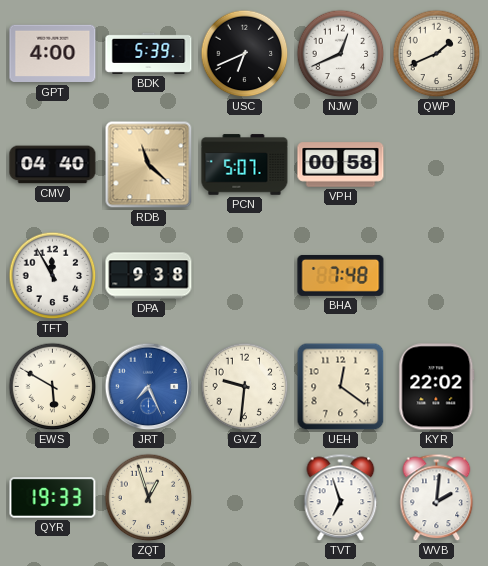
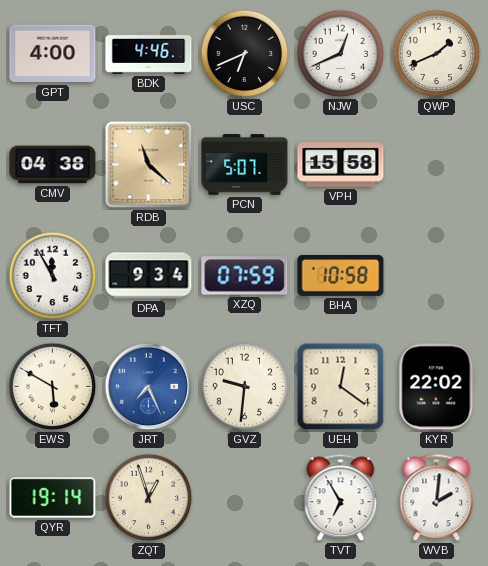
BDK: 5:39 -> 4:46 (149, 53)
CMV: 04:40 -> 04:38 (53, 165)
VPH: 00:58 -> 15:58 (341, 165)
DPA: 9:38 -> 9:34 (149, 276)
XZQ: none -> 07:59 (245, 276)
BHA: 7:48 -> 10:58 (341, 275)
QYR: 19:33 -> 19:14 (53, 498)
TVT: 6:57 -> 6:55 (341, 498)
